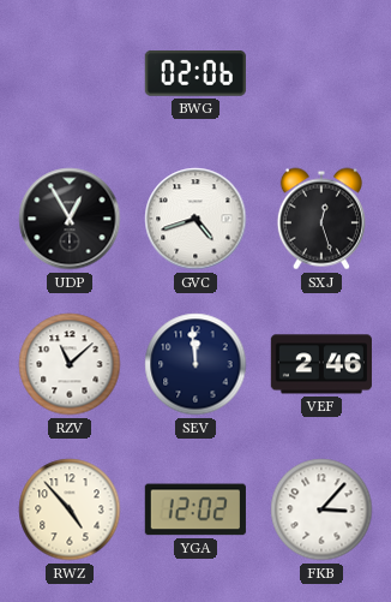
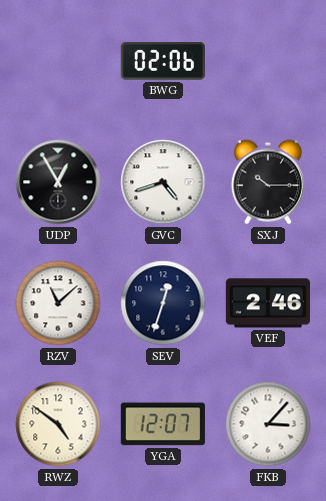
SXJ: 12:27 -> 10:15 (268, 182)
SEV: 11:59 -> 12:33 (163, 303)
RWZ: 4:53 -> 4:51 (58, 424)
YGA: 12:02 -> 12:07 (163, 424)
